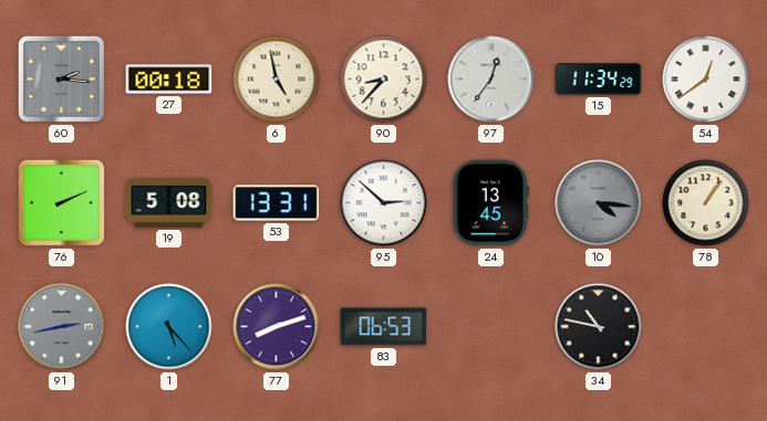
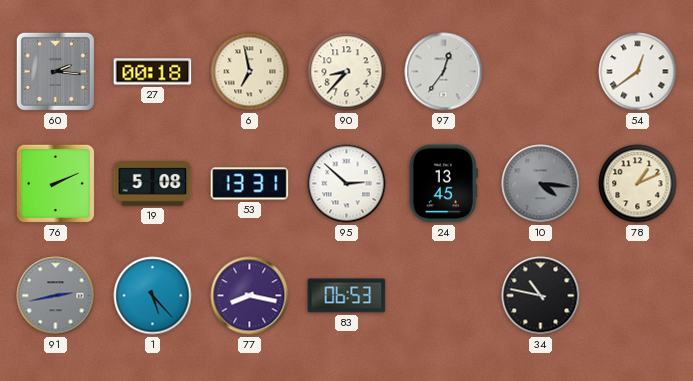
6: 4:58 -> 6:58 (250, 72)
15: 11:34 -> none (599, 80)
78: 1:06 -> 1:11 (638, 184)
77: 8:12 -> 8:17 (250, 296)
